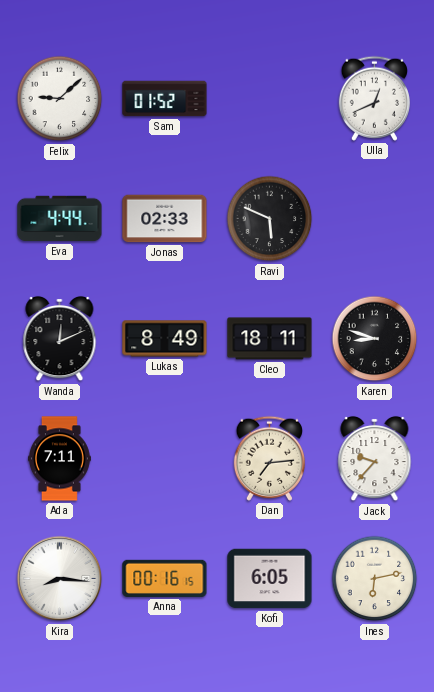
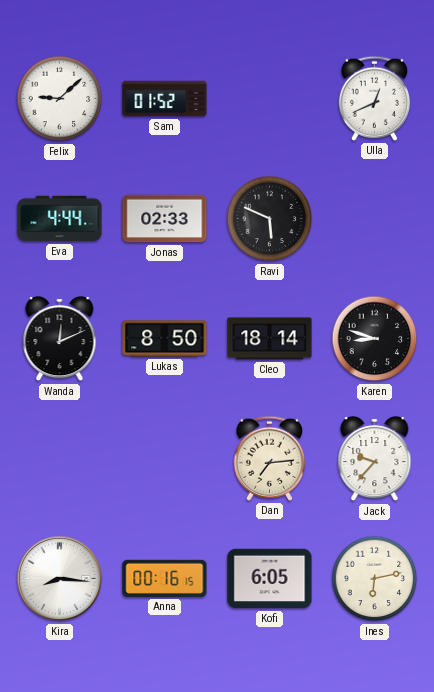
Lukas: 8:49 -> 8:50 (165, 339)
Cleo: 18:11 -> 18:14 (270, 339)
Ada: 7:11 -> none (59, 459)
